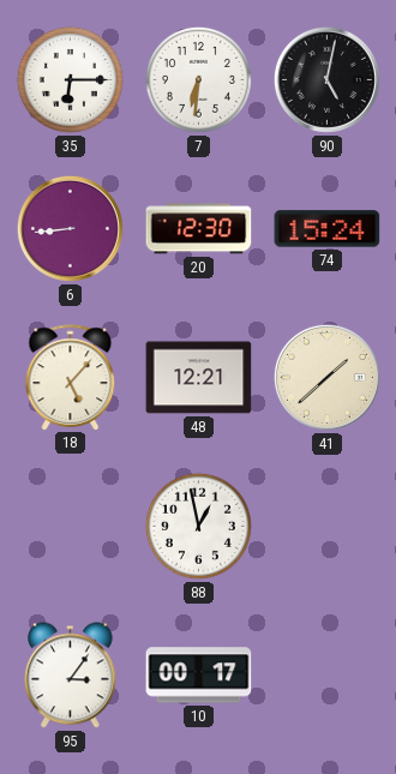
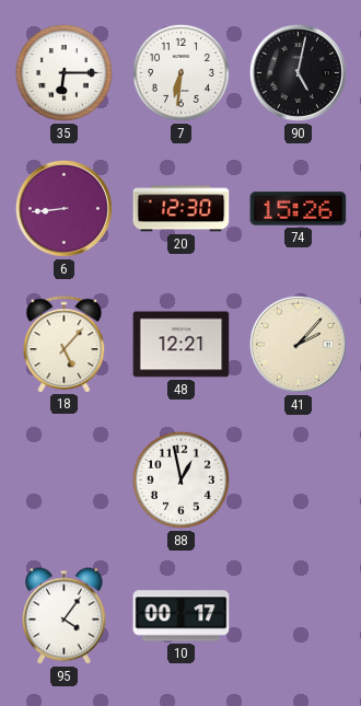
74: 15:24 -> 15:26 (299, 209)
41: 1:38 -> 2:07 (298, 344)
95: 3:06 -> 4:06 (65, 616)
